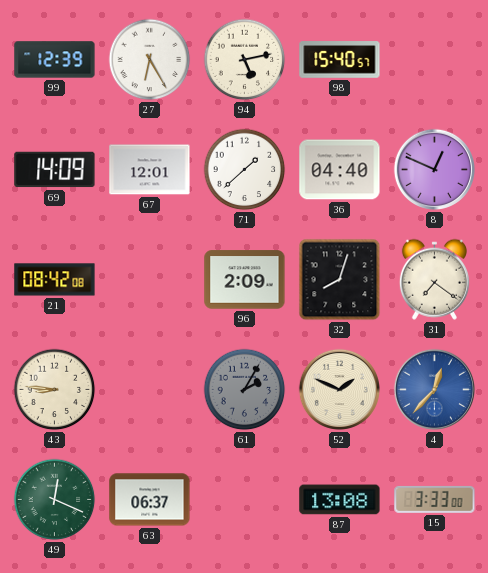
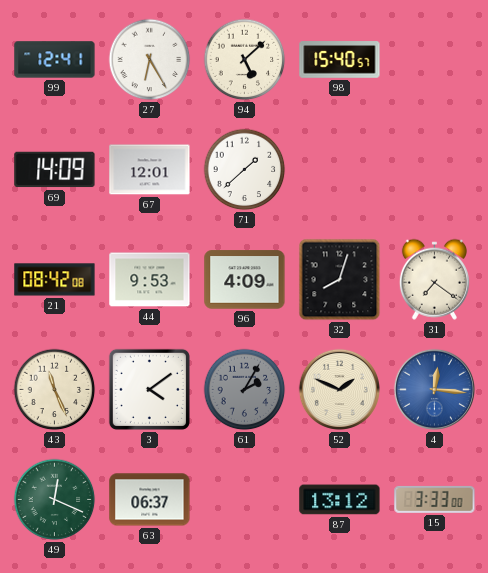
99: 12:39 -> 12:41 (55, 60)
94: 5:13 -> 5:08 (245, 60)
36: 04:40 -> none (340, 170)
8: 12:49 -> none (434, 169)
44: none -> 9:53 (150, 280)
96: 2:09 -> 4:09 (245, 280)
43: 8:46 -> 11:26 (55, 390)
3: none -> 4:09 (149, 389)
4: 12:37 -> 12:16 (434, 389)
87: 13:08 -> 13:12 (340, 500)
